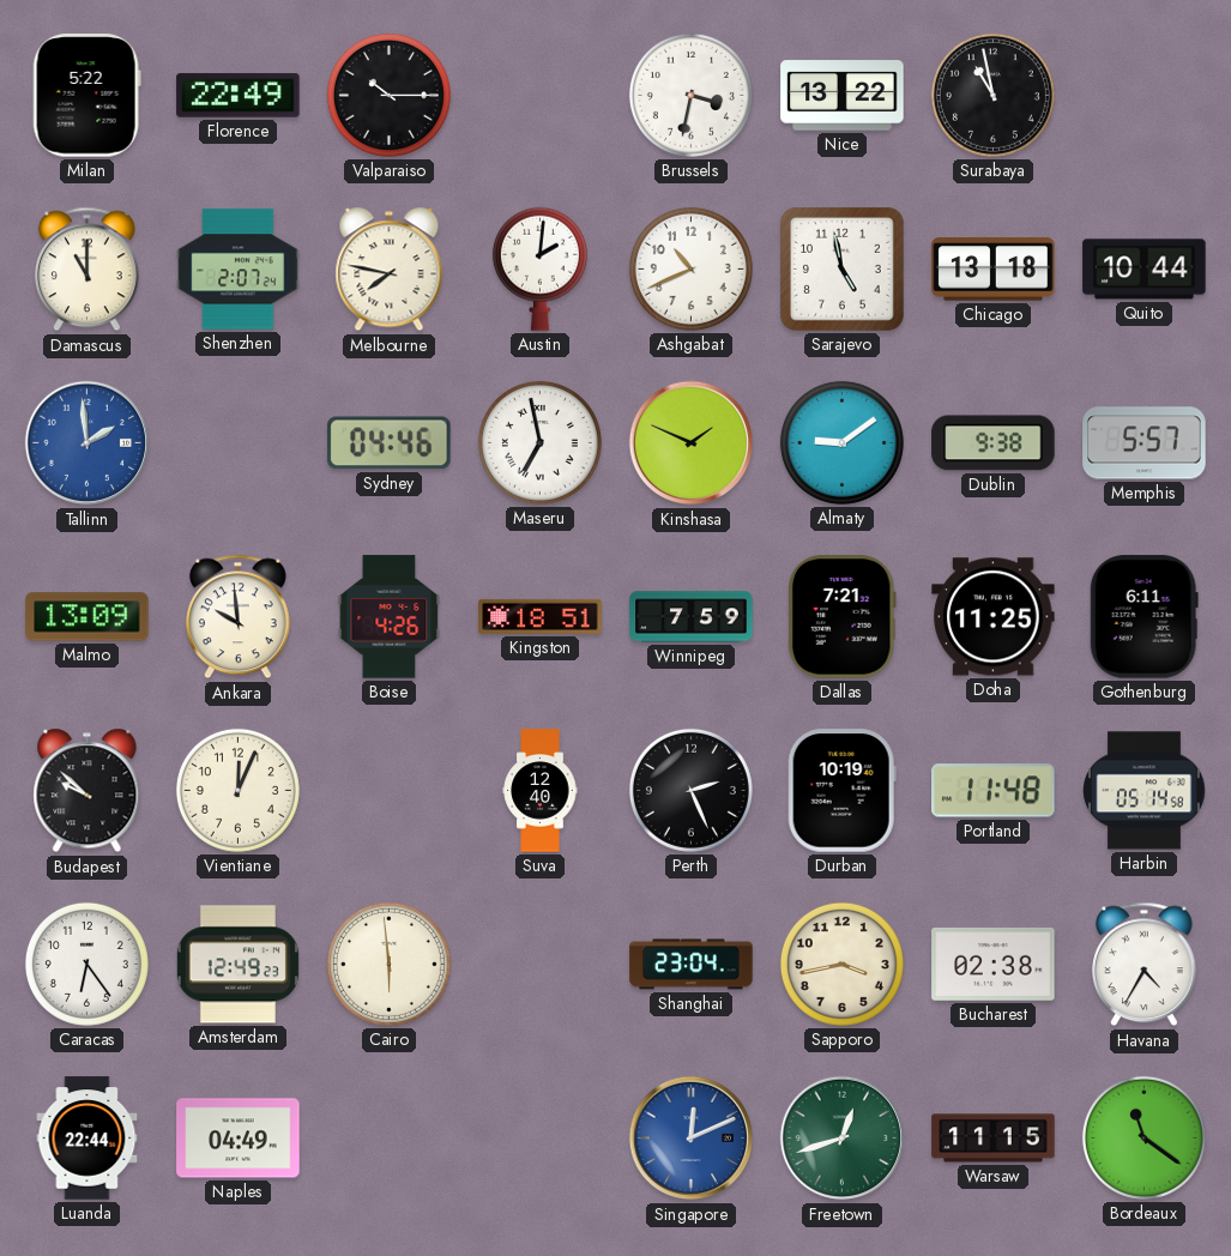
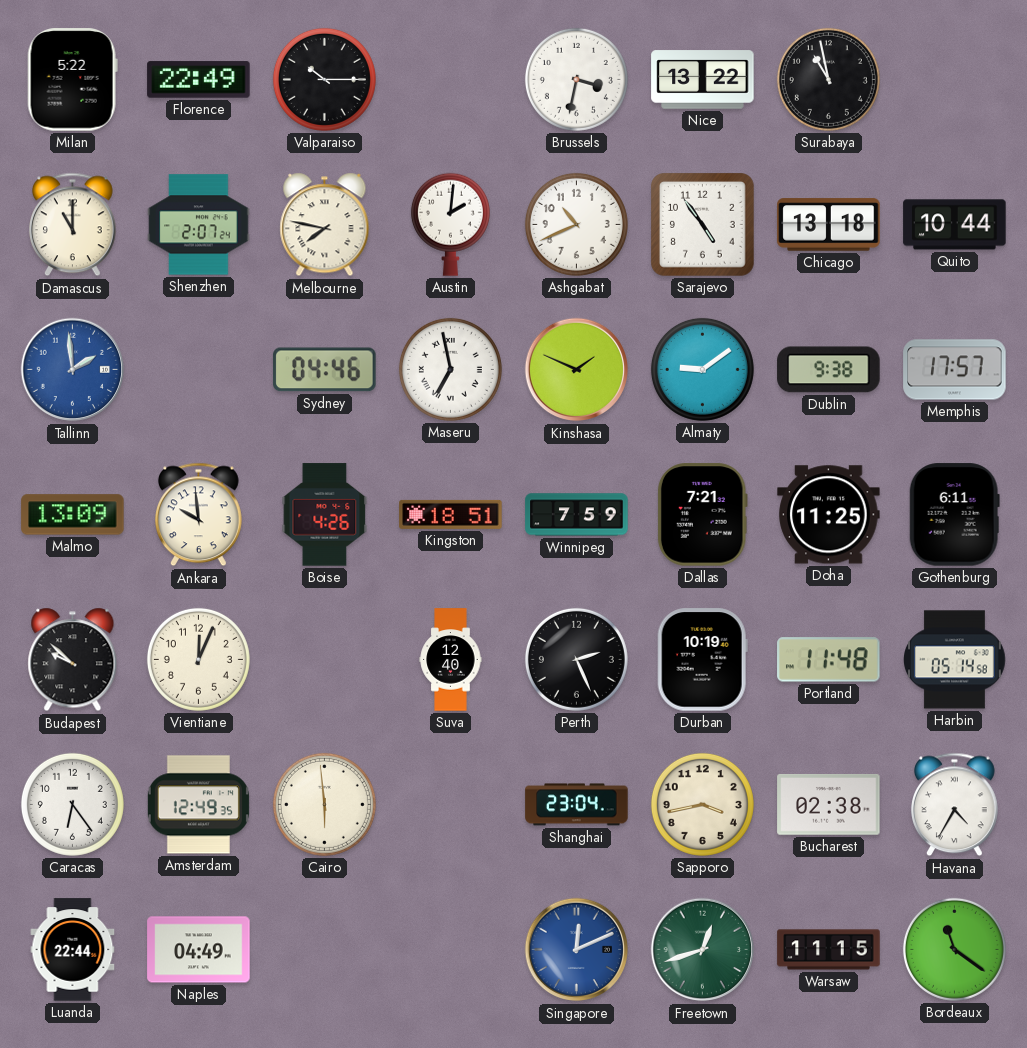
Sarajevo: 4:58 -> 4:54 (703, 225)
Memphis: 5:57 -> 17:57 (955, 370)
Amsterdam: 12:49:23 -> 12:49:35 (198, 805)
